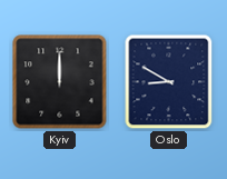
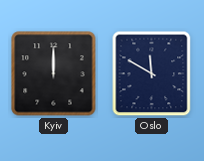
Oslo: 8:50 -> 11:50 (152, 74)
